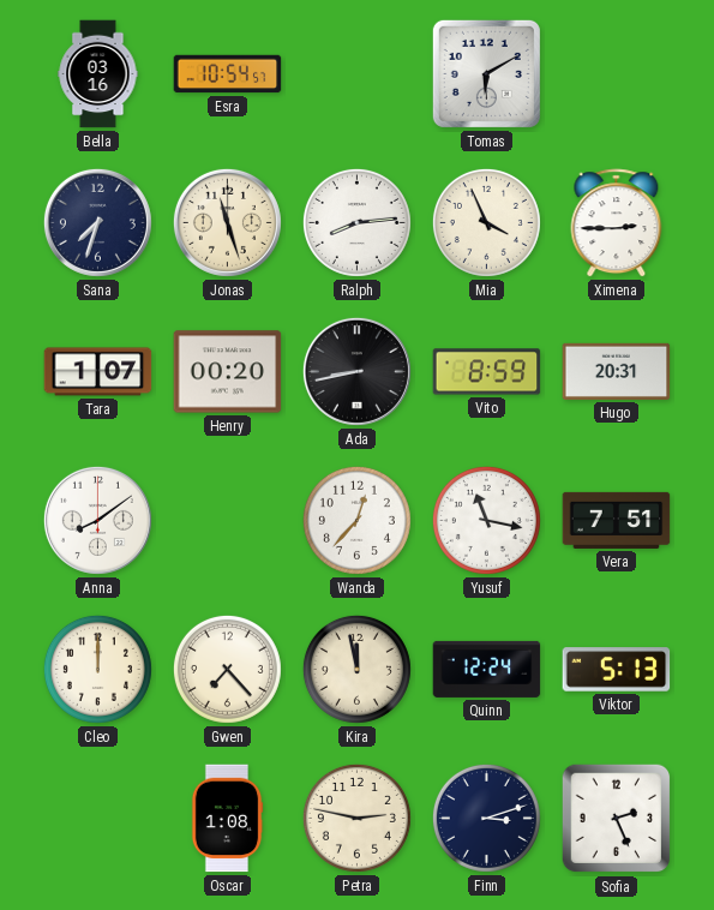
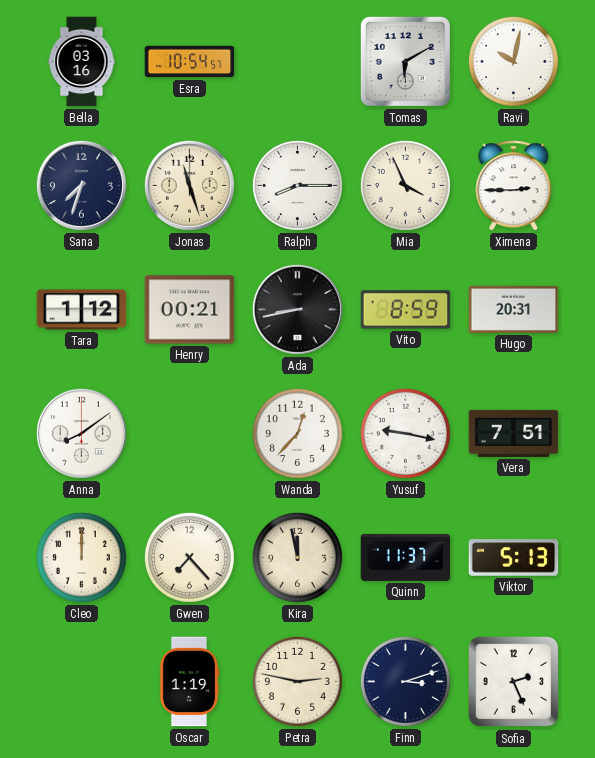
Ravi: none -> 10:02 (513, 61)
Ralph: 8:14 -> 8:15 (297, 185)
Tara: 1:07 -> 1:12 (82, 310)
Henry: 00:20 -> 00:21 (190, 310)
Yusuf: 11:17 -> 9:17 (405, 433)
Quinn: 12:24 -> 11:37 (406, 557)
Oscar: 1:08 -> 1:19 (189, 682)
